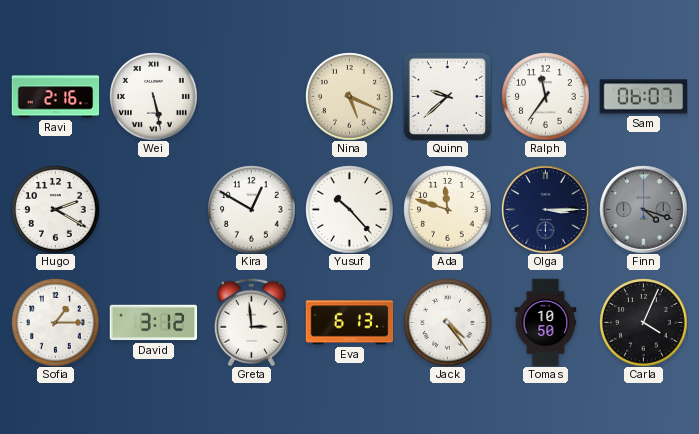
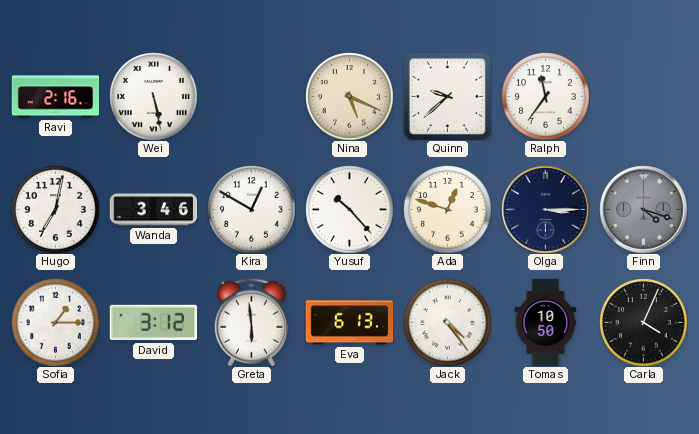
Sam: 06:07 -> none (643, 97)
Hugo: 2:20 -> 7:02 (55, 209)
Wanda: none -> 3:46 (153, 210)
Ada: 11:48 -> 12:48 (447, 209)
Greta: 2:59 -> 5:59 (251, 322)
